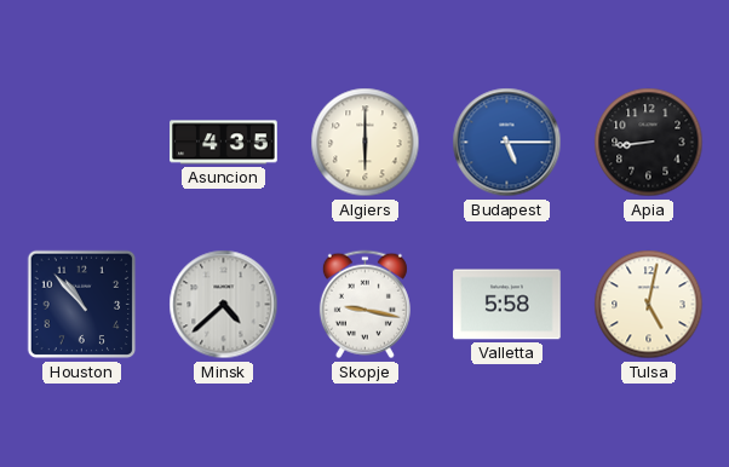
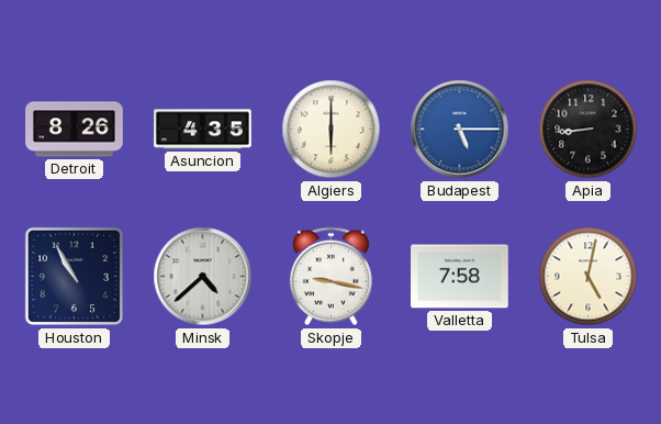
Detroit: none -> 8:26 (75, 130)
Houston: 10:53 -> 10:55 (75, 277)
Valletta: 5:58 -> 7:58 (460, 277)
